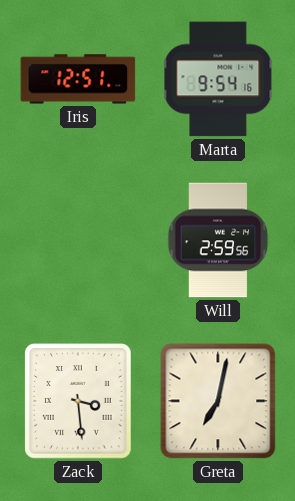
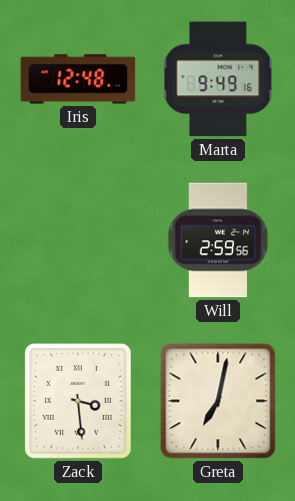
Iris: 12:51 -> 12:48 (78, 79)
Marta: 9:54 -> 9:49 (218, 79)
